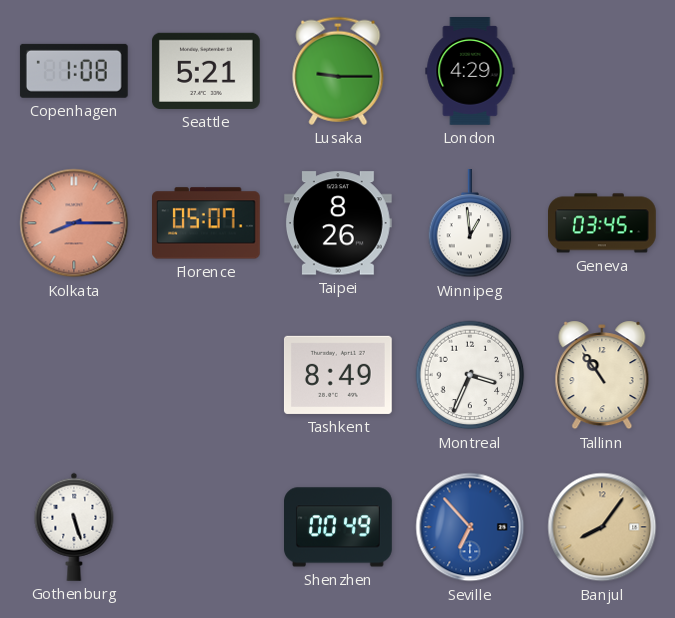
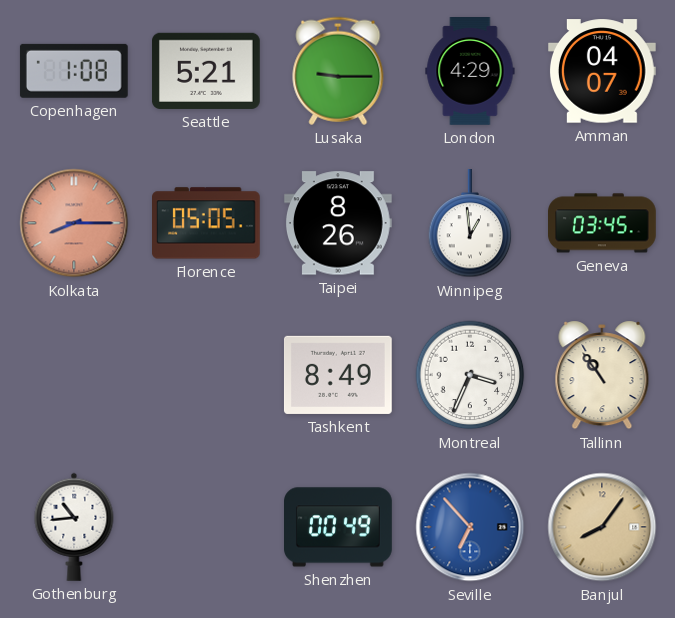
Amman: none -> 04:07 (603, 71)
Florence: 05:07 -> 05:05 (207, 223)
Gothenburg: 5:27 -> 10:44 (74, 527)
